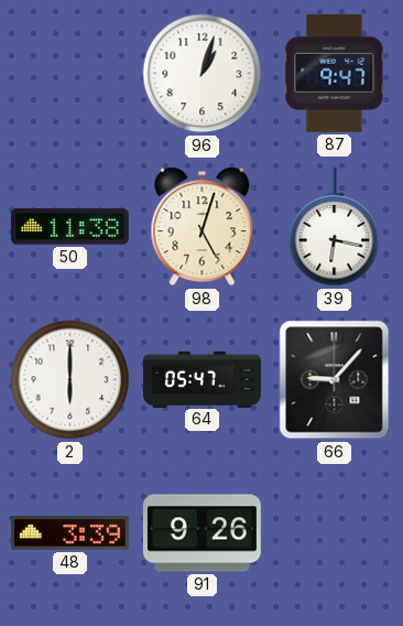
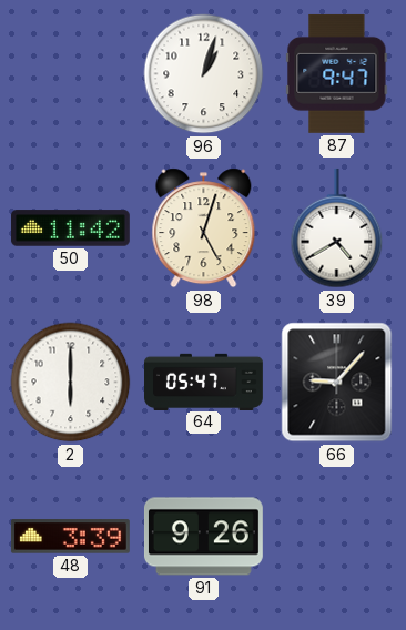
50: 11:38 -> 11:42 (70, 228)
39: 6:17 -> 4:40 (337, 228)
